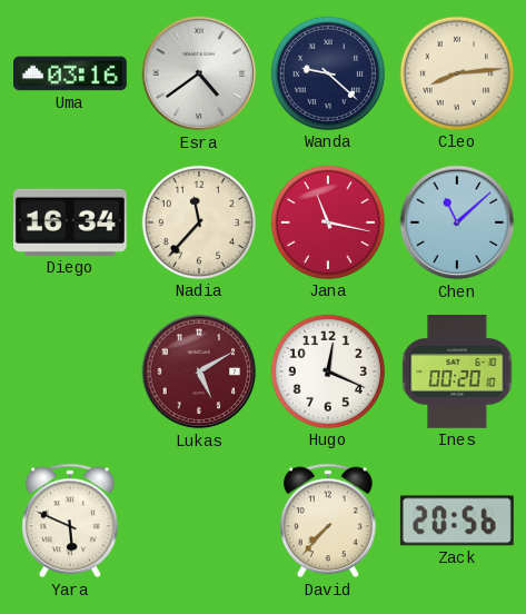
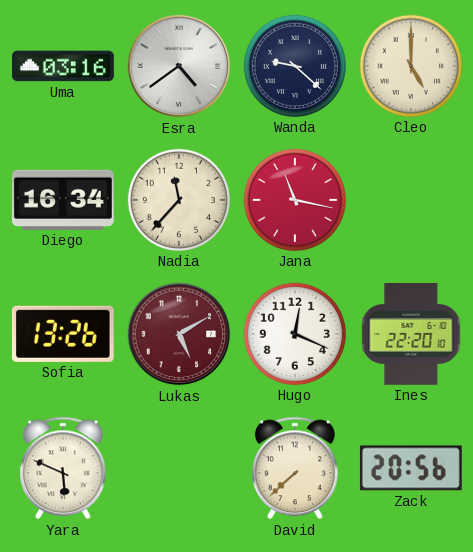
Cleo: 8:14 -> 5:00 (411, 66)
Chen: 11:08 -> none (457, 222)
Sofia: none -> 13:26 (63, 334)
Ines: 00:20 -> 22:20 (411, 335)
David: 7:37 -> 7:38 (296, 468)
